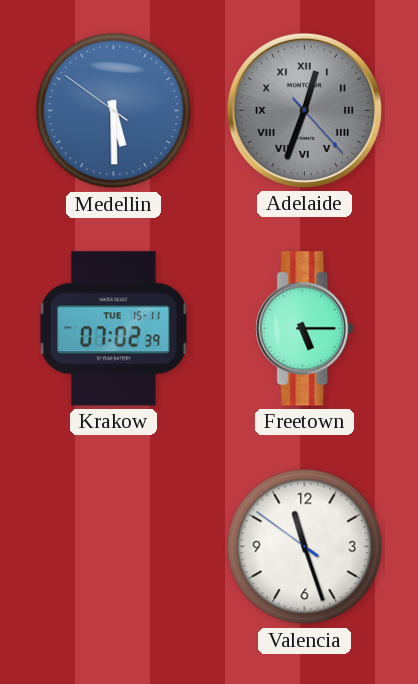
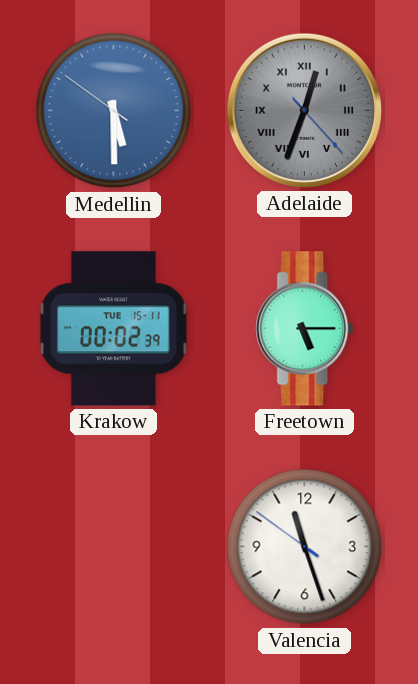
Krakow: 07:02 -> 00:02 (113, 329)
